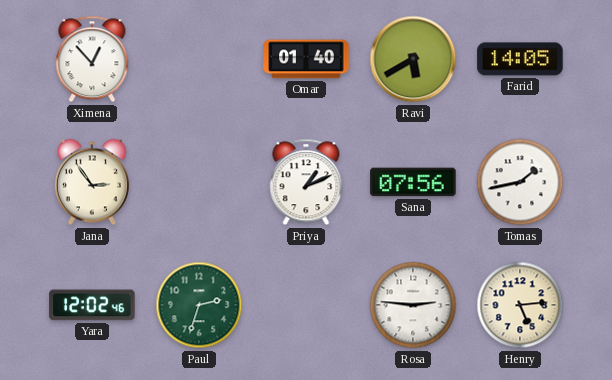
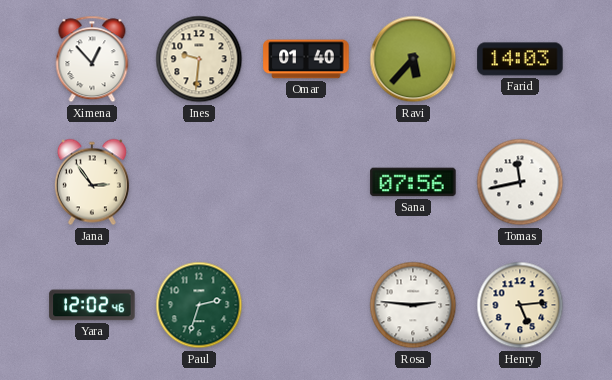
Ines: none -> 9:31 (199, 59)
Ravi: 5:40 -> 5:37 (413, 59)
Farid: 14:05 -> 14:03 (520, 59)
Priya: 1:11 -> none (306, 182)
Tomas: 1:43 -> 11:43 (520, 182)
